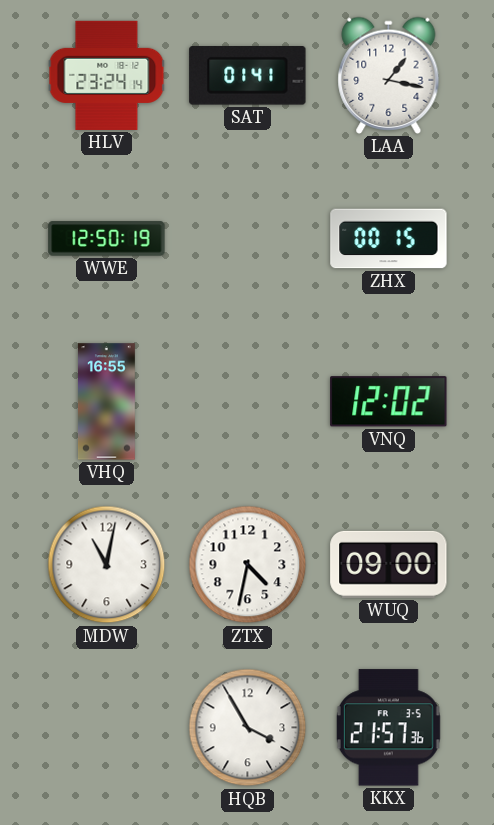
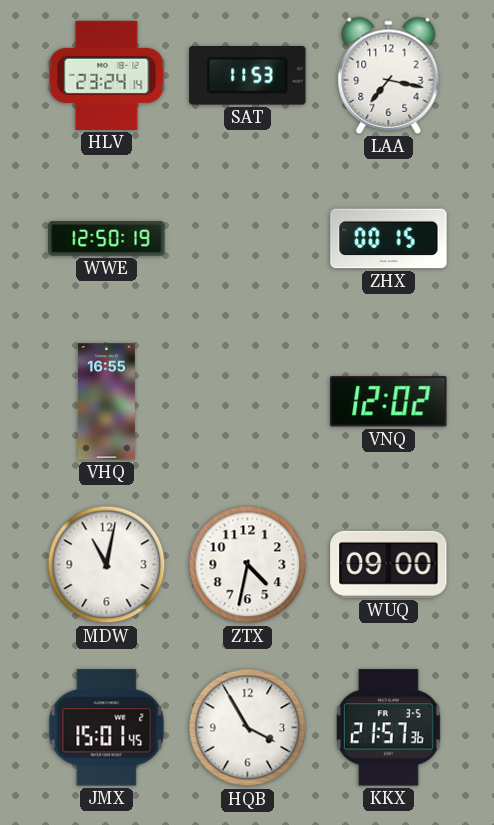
SAT: 01:41 -> 11:53 (248, 76)
LAA: 1:17 -> 7:17 (389, 75)
JMX: none -> 15:01 (107, 728)
